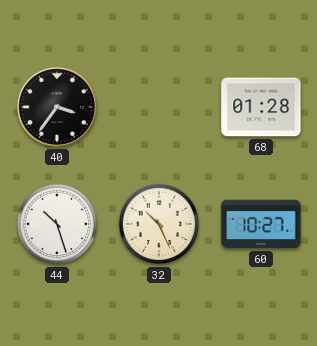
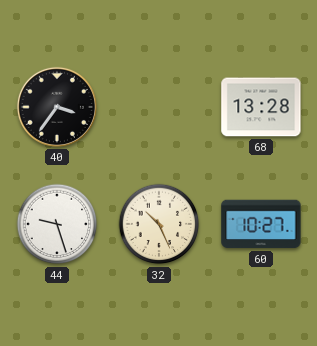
68: 01:28 -> 13:28 (261, 107)
44: 10:27 -> 9:27 (57, 224)
